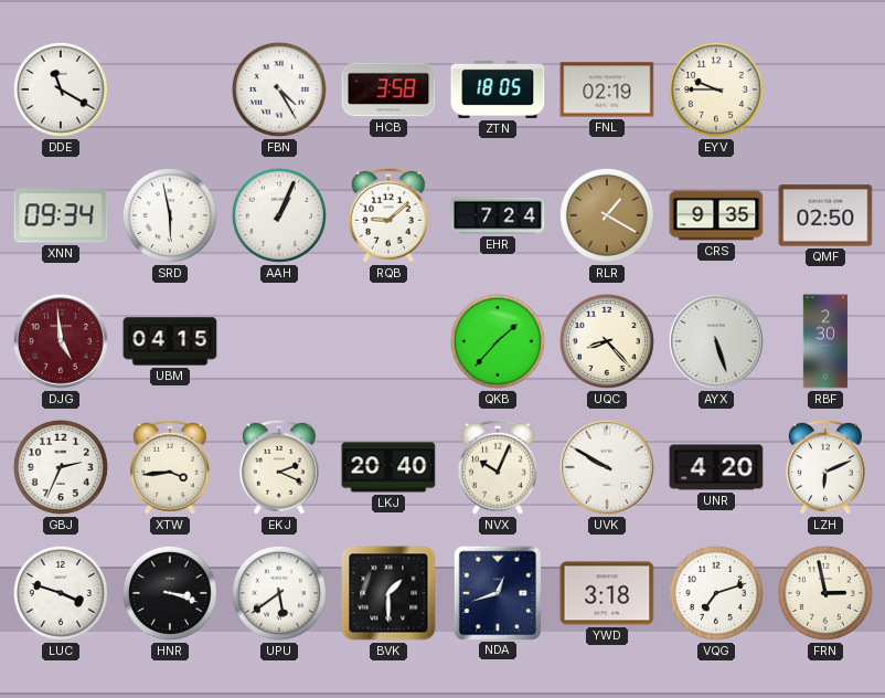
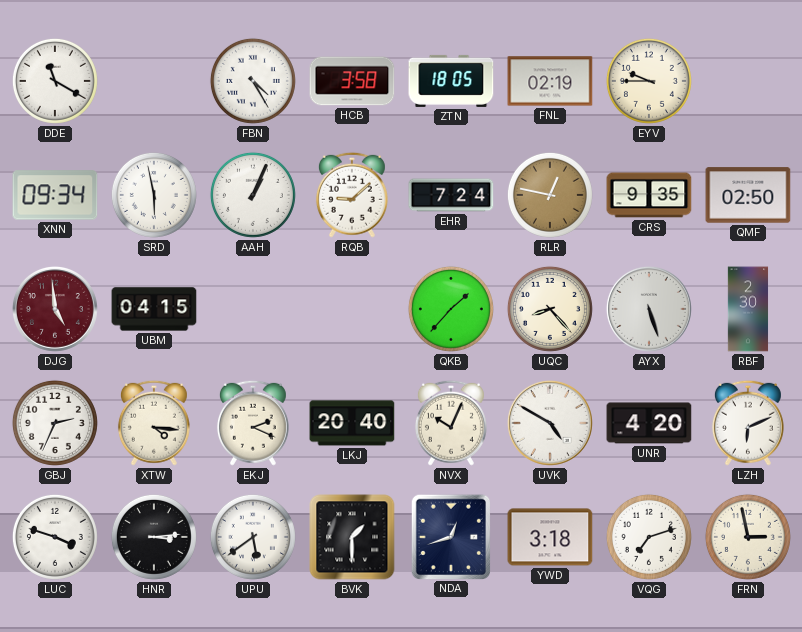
RLR: 1:20 -> 12:47 (550, 195)
XTW: 3:44 -> 4:16 (154, 423)
UVK: 9:50 -> 4:50 (550, 423)
HNR: 3:18 -> 3:14 (154, 537)
